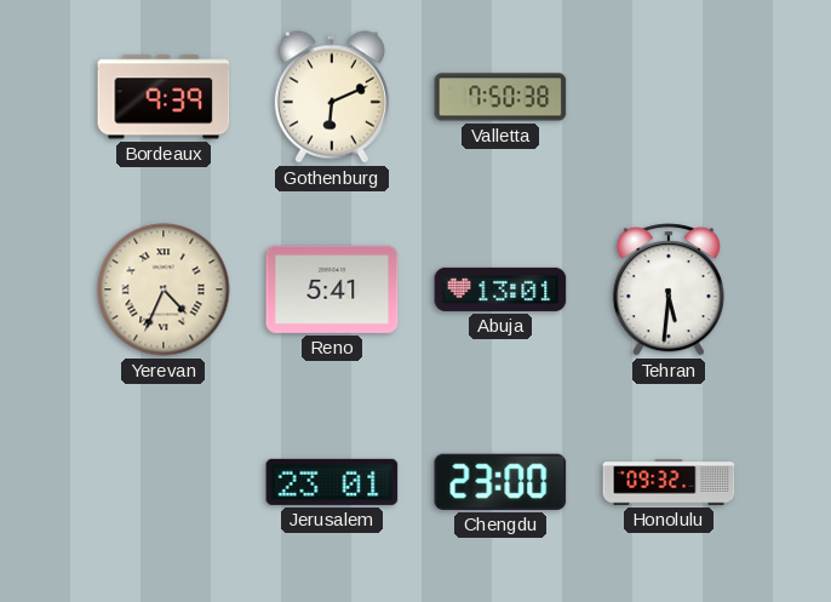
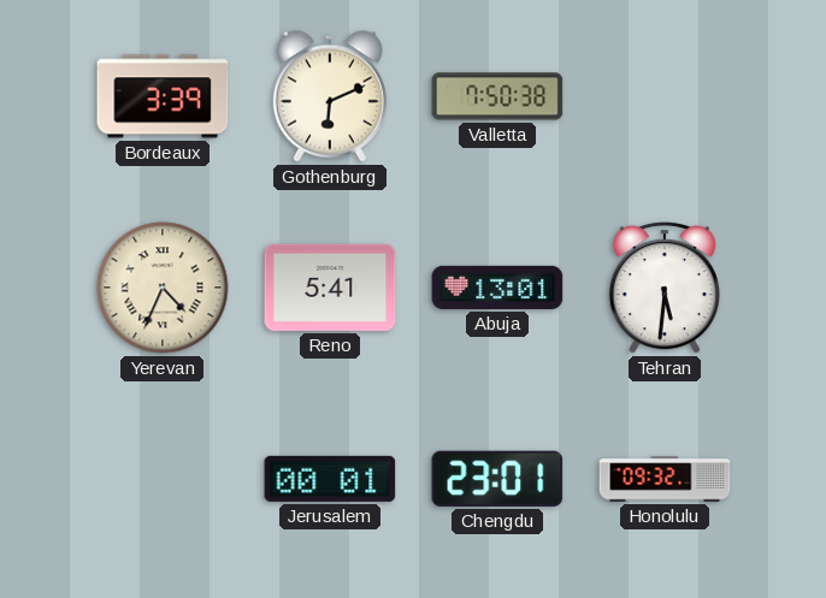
Bordeaux: 9:39 -> 3:39 (163, 96)
Jerusalem: 23:01 -> 00:01 (330, 479)
Chengdu: 23:00 -> 23:01 (497, 479)
